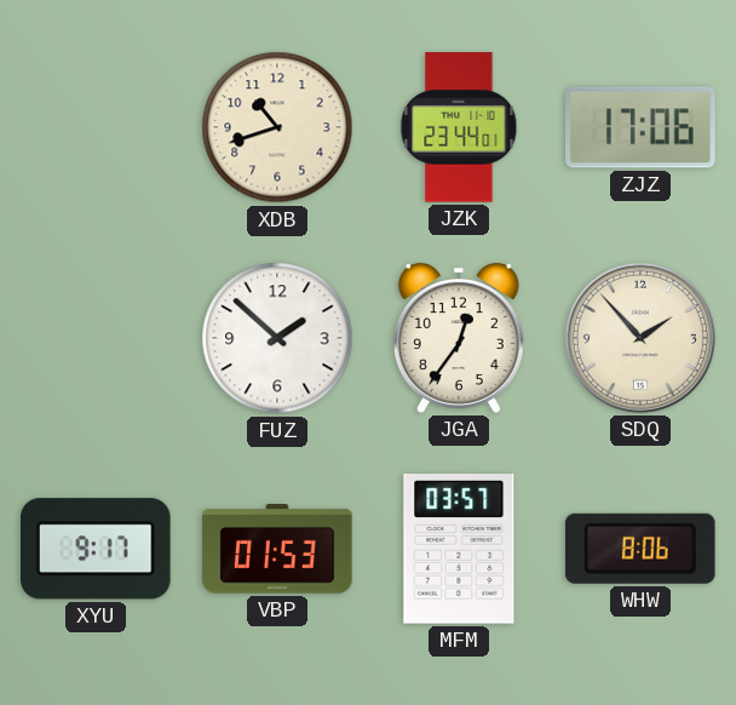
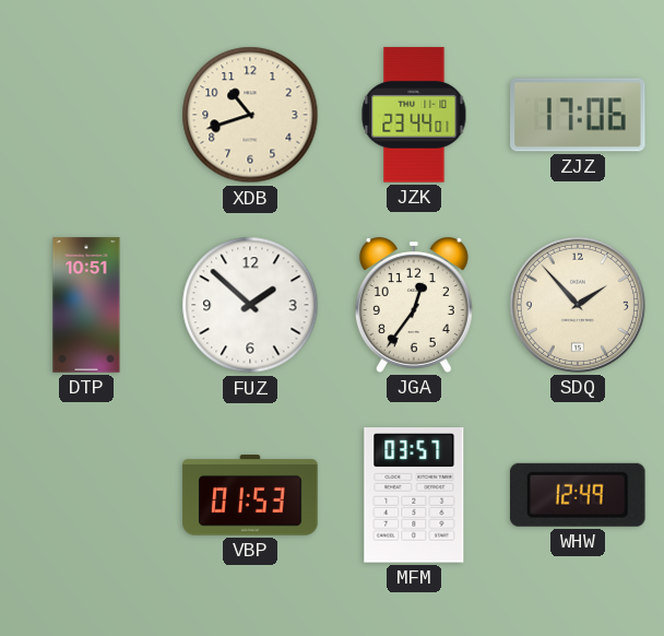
DTP: none -> 10:51 (86, 305)
XYU: 9:17 -> none (97, 549)
WHW: 8:06 -> 12:49 (578, 495)
